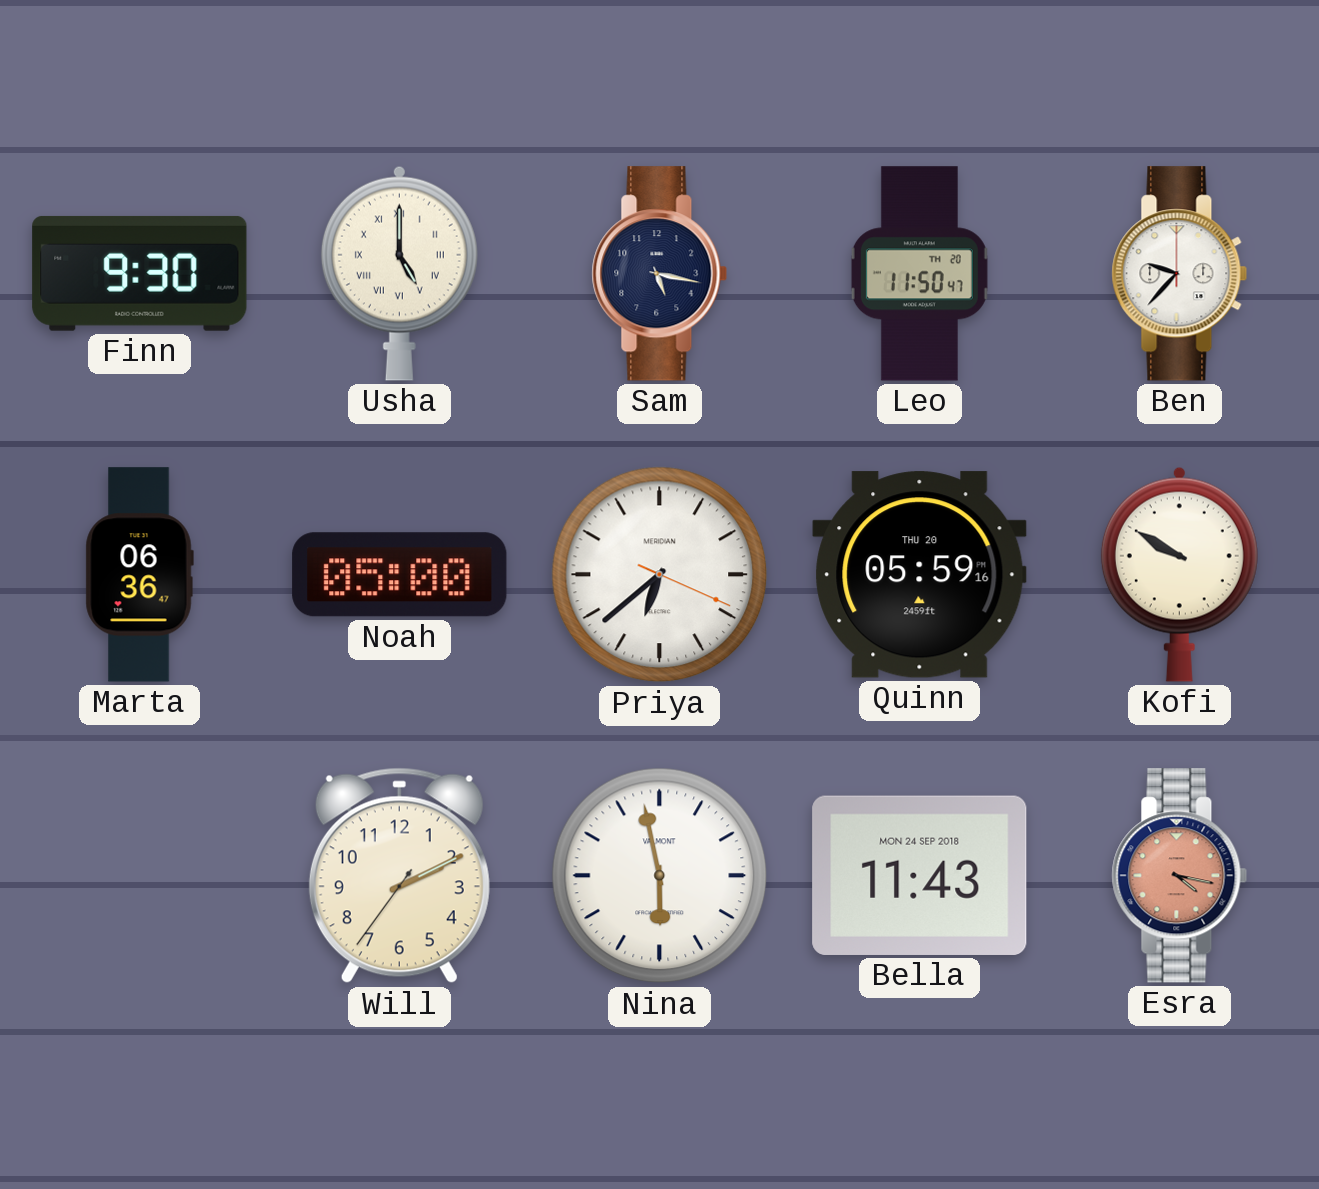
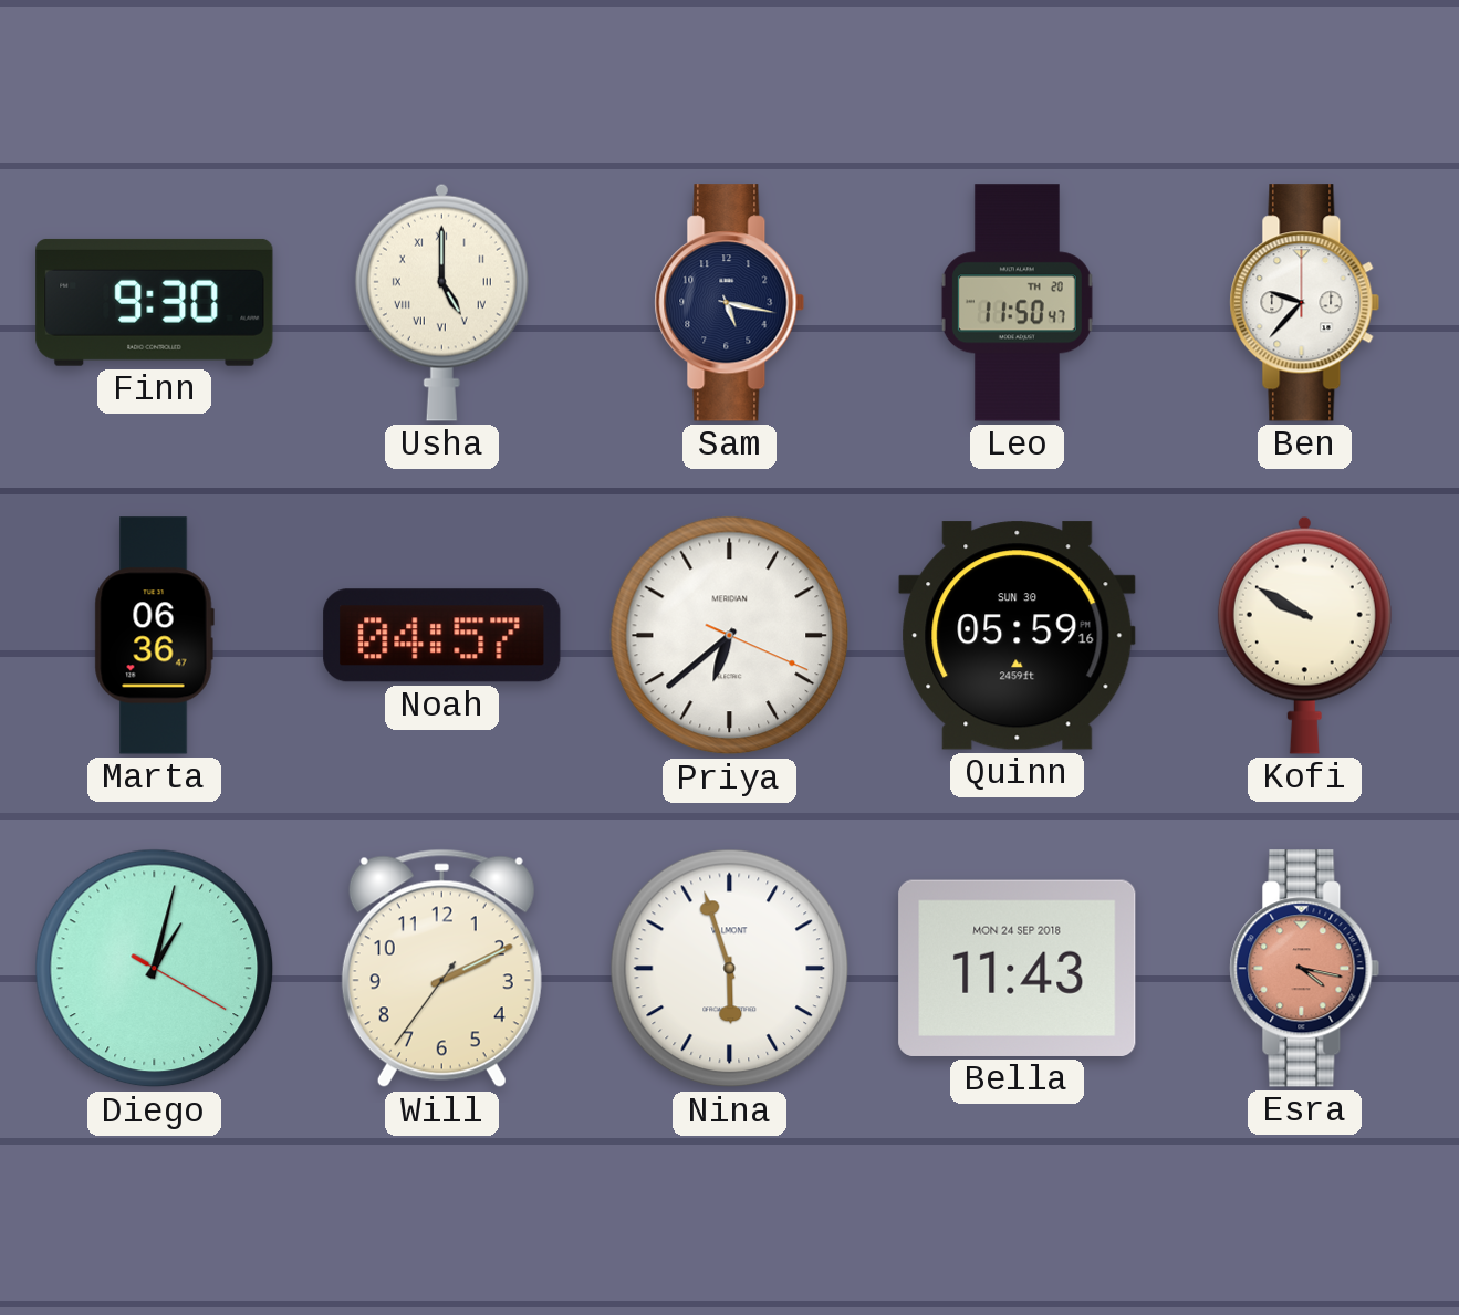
Noah: 05:00 -> 04:57 (442, 636)
Quinn date: THU 20 -> SUN 30 (1018, 636)
Diego: none -> 1:02 (155, 969)
Nina: 5:58 -> 5:57 (730, 969)
